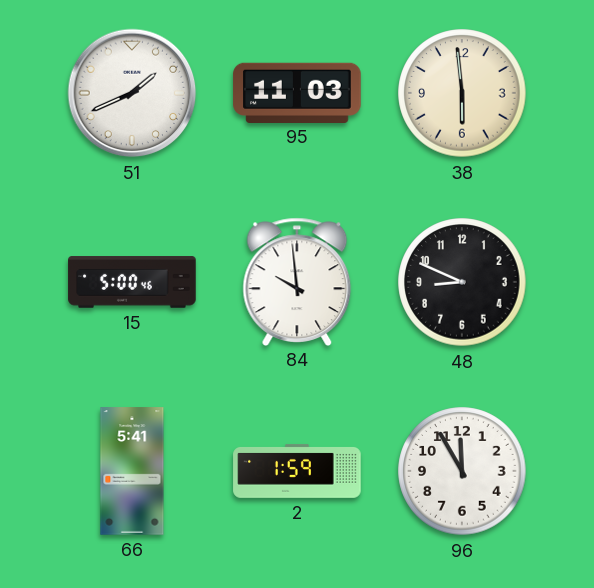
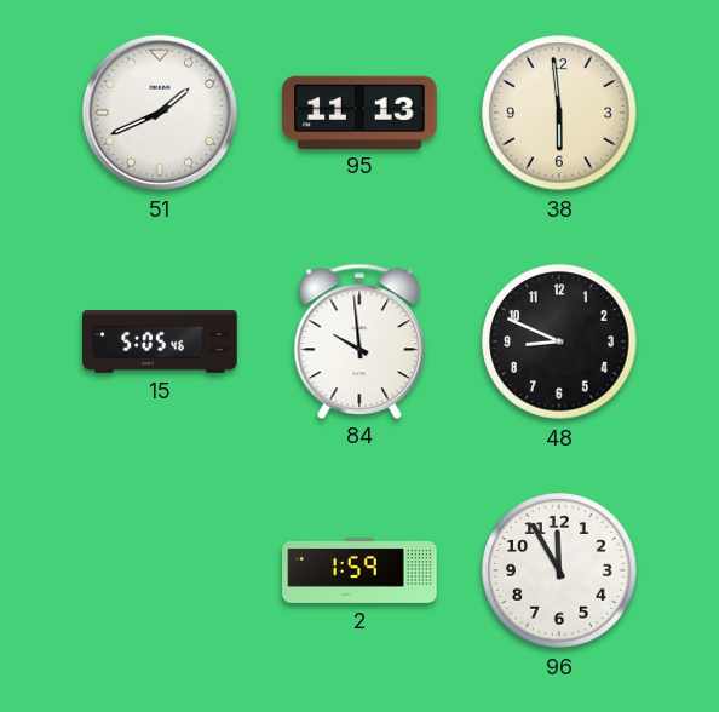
95: 11:03 -> 11:13 (359, 111)
15: 5:00 -> 5:05 (160, 341)
66: 5:41 -> none (132, 471)
